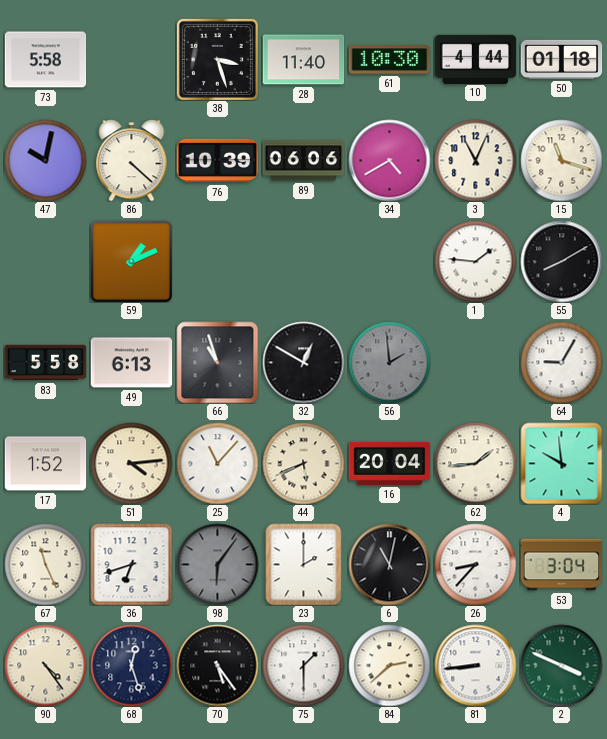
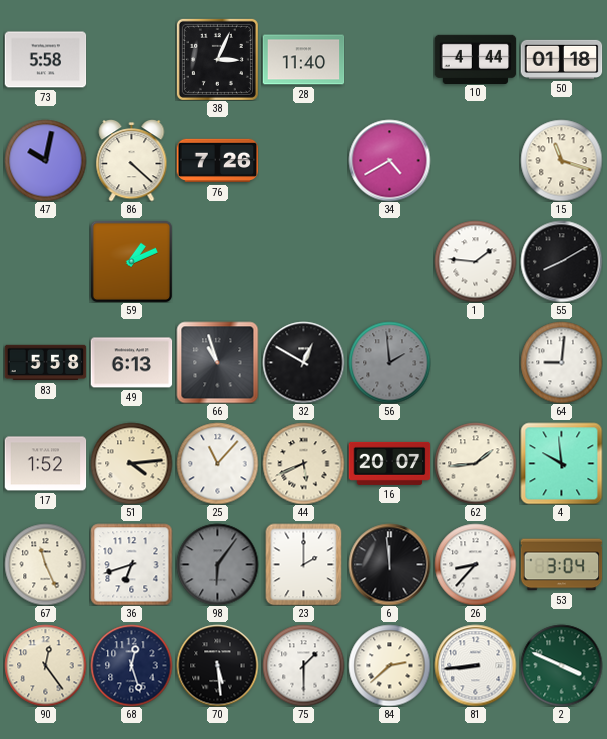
38: 3:27 -> 3:04 (217, 59)
61: 10:30 -> none (389, 60)
76: 10:39 -> 7:26 (217, 161)
89: 06:06 -> none (303, 161)
3: 11:04 -> none (475, 160)
64: 9:05 -> 9:01 (561, 362)
16: 20:04 -> 20:07 (389, 463)
6: 11:02 -> 11:59 (389, 564)
90: 4:24 -> 12:24 (45, 665)
70: 5:24 -> 5:29 (217, 665)
